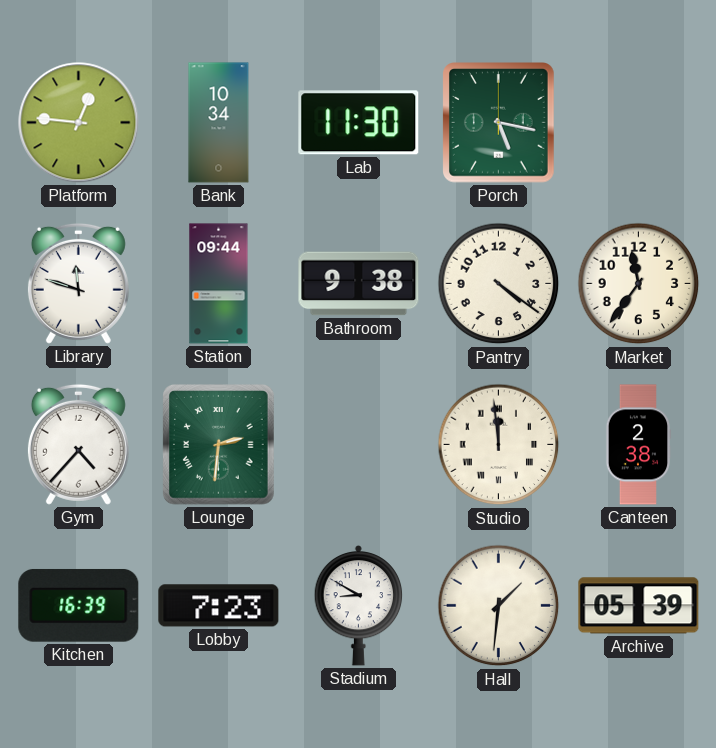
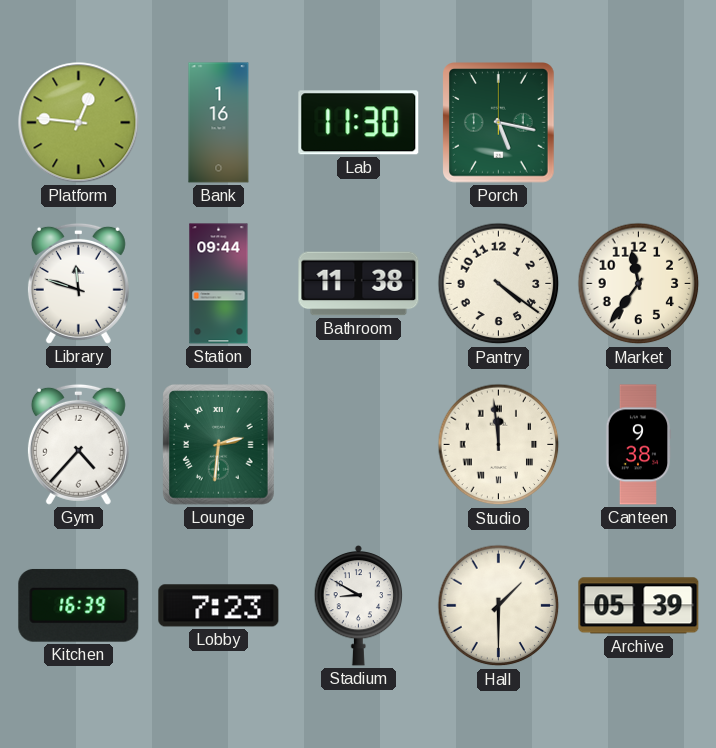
Bank: 10:34 -> 1:16 (219, 123)
Bathroom: 9:38 -> 11:38 (359, 284)
Canteen: 2:38 -> 9:38 (638, 445)
Hall: 1:31 -> 1:30 (499, 606)
